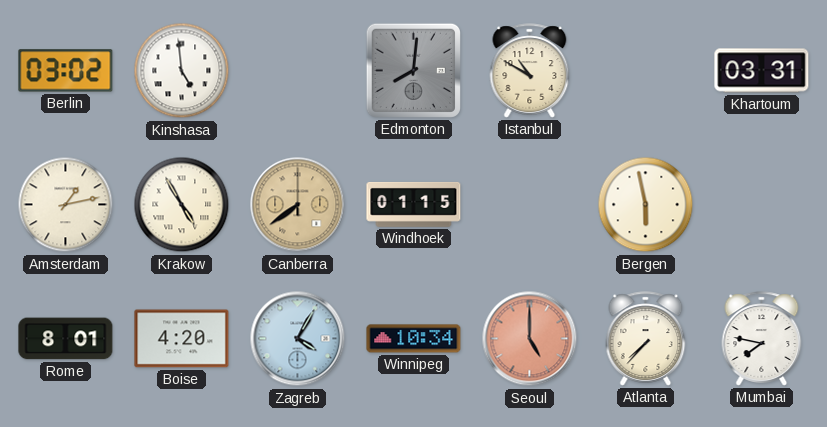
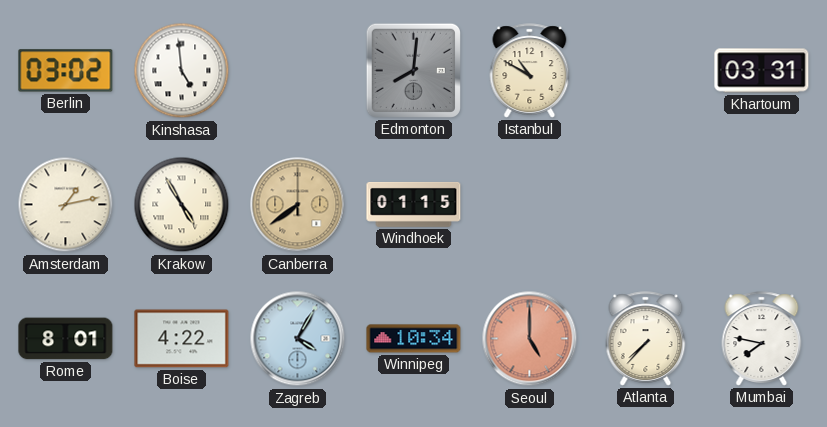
Bergen: 5:58 -> none (646, 205)
Boise: 4:20 -> 4:22 (182, 339)
